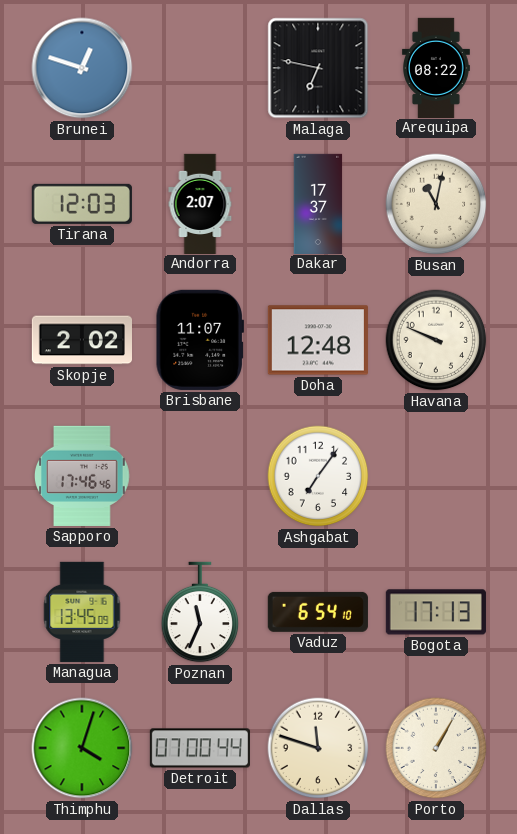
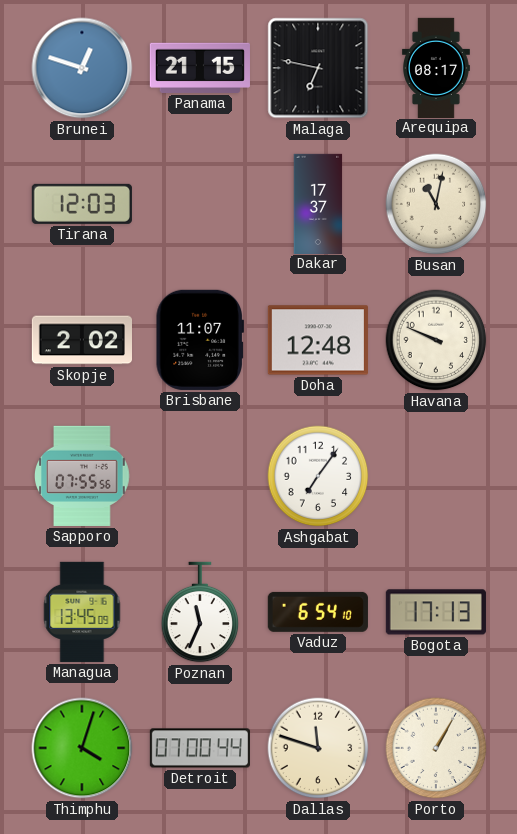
Panama: none -> 21:15 (200, 68)
Arequipa: 08:22 -> 08:17 (436, 67)
Andorra: 2:07 -> none (200, 203)
Sapporo: 17:46 -> 07:55 (83, 476)
